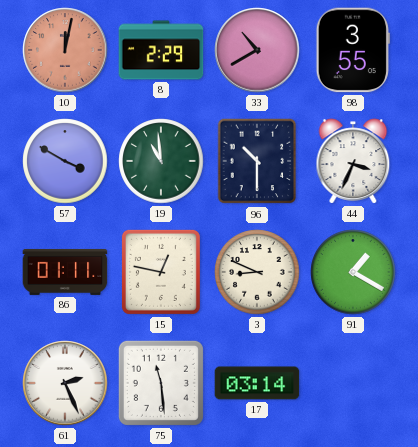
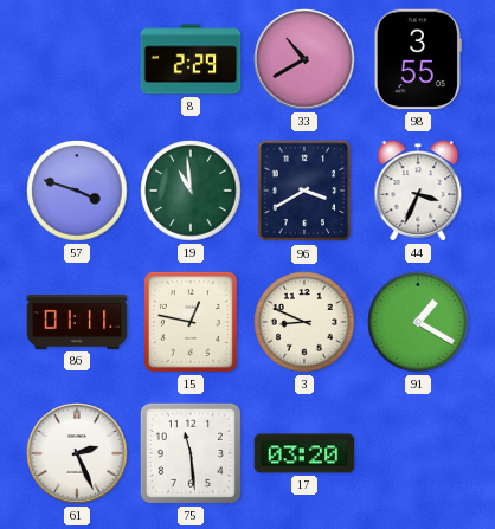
10: 12:02 -> none (65, 50)
57: 3:50 -> 3:48 (77, 191)
96: 10:30 -> 3:40 (304, 191)
17: 03:14 -> 03:20 (304, 453)
